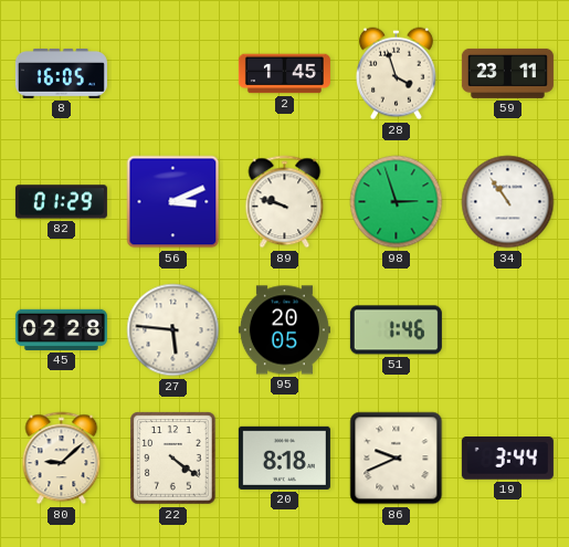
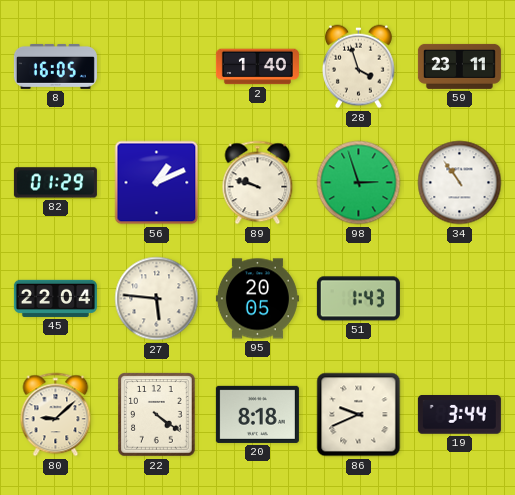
2: 1:45 -> 1:40 (257, 67)
56: 3:11 -> 1:11 (157, 183)
45: 02:28 -> 22:04 (55, 298)
51: 1:46 -> 1:43 (358, 299)
